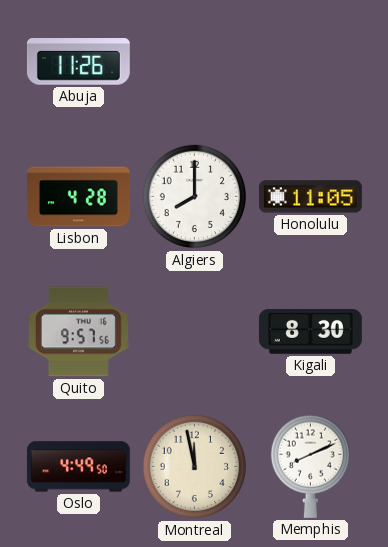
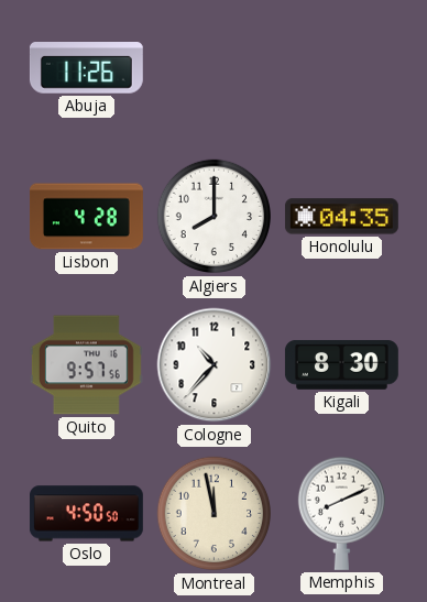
Honolulu: 11:05 -> 04:35 (341, 217)
Cologne: none -> 10:37 (215, 365)
Oslo: 4:49 -> 4:50 (86, 514)
